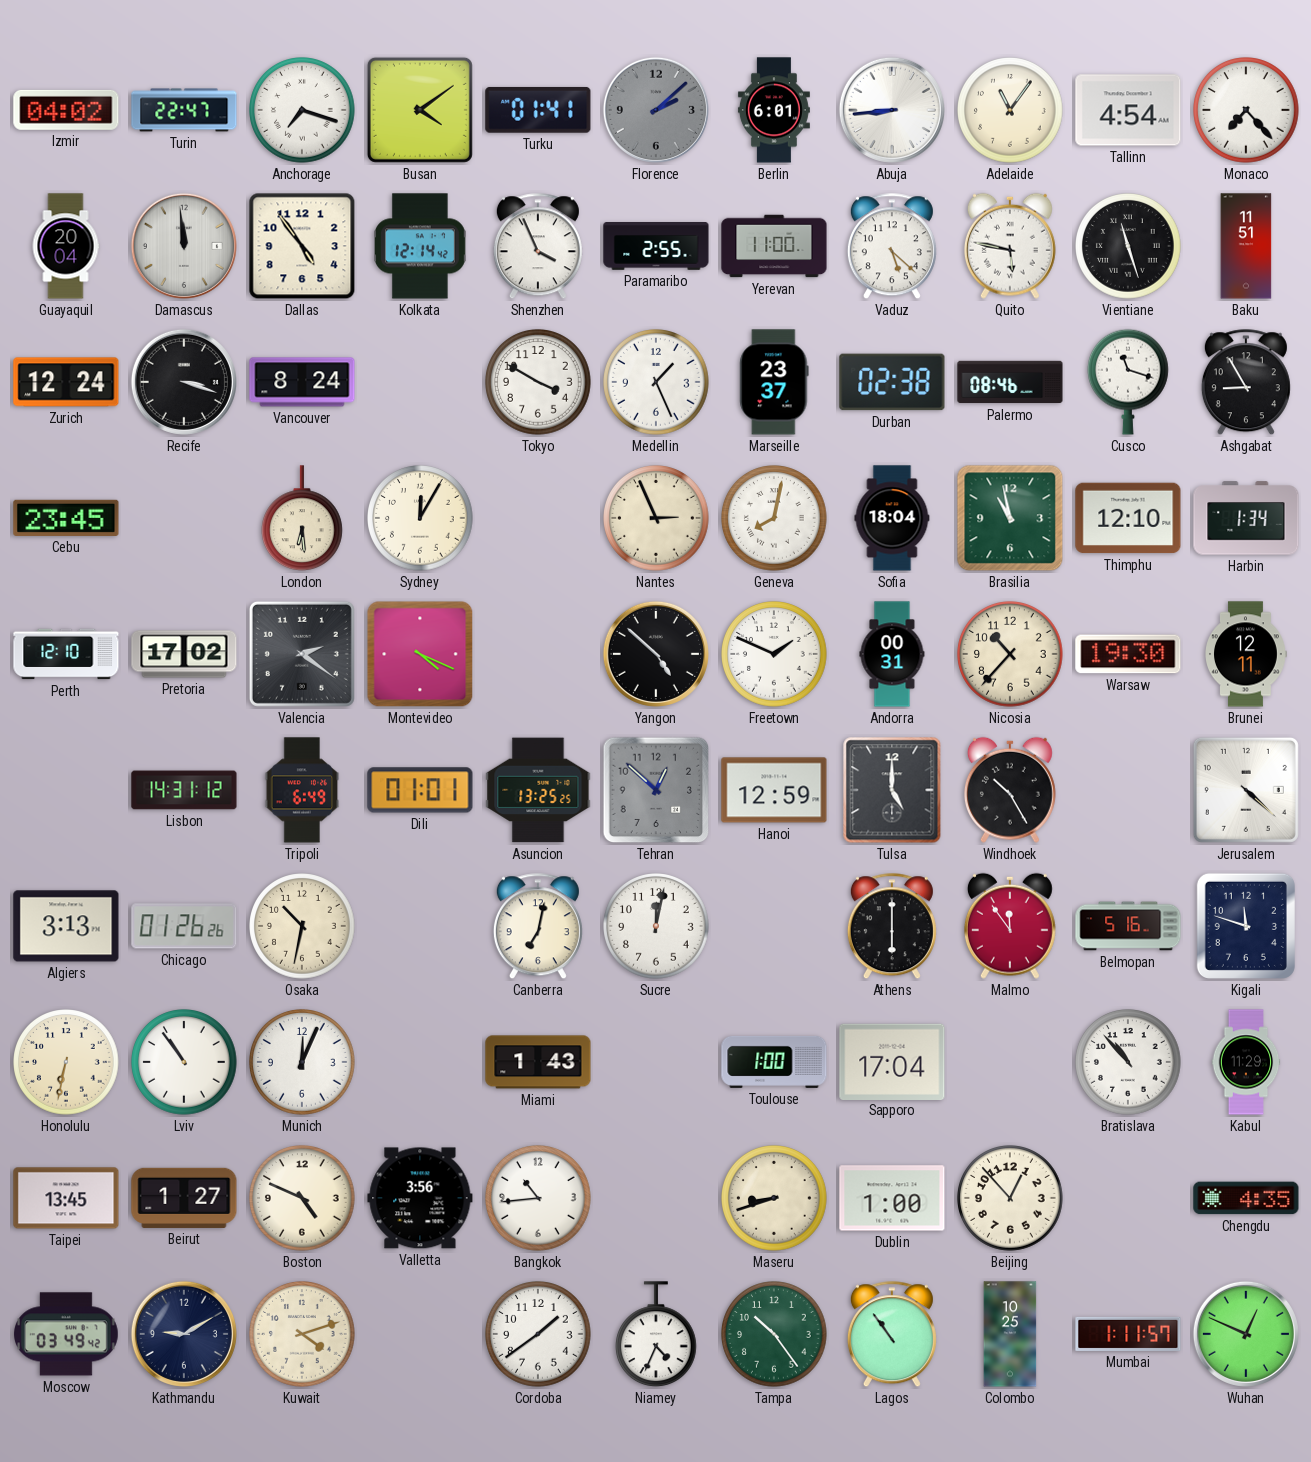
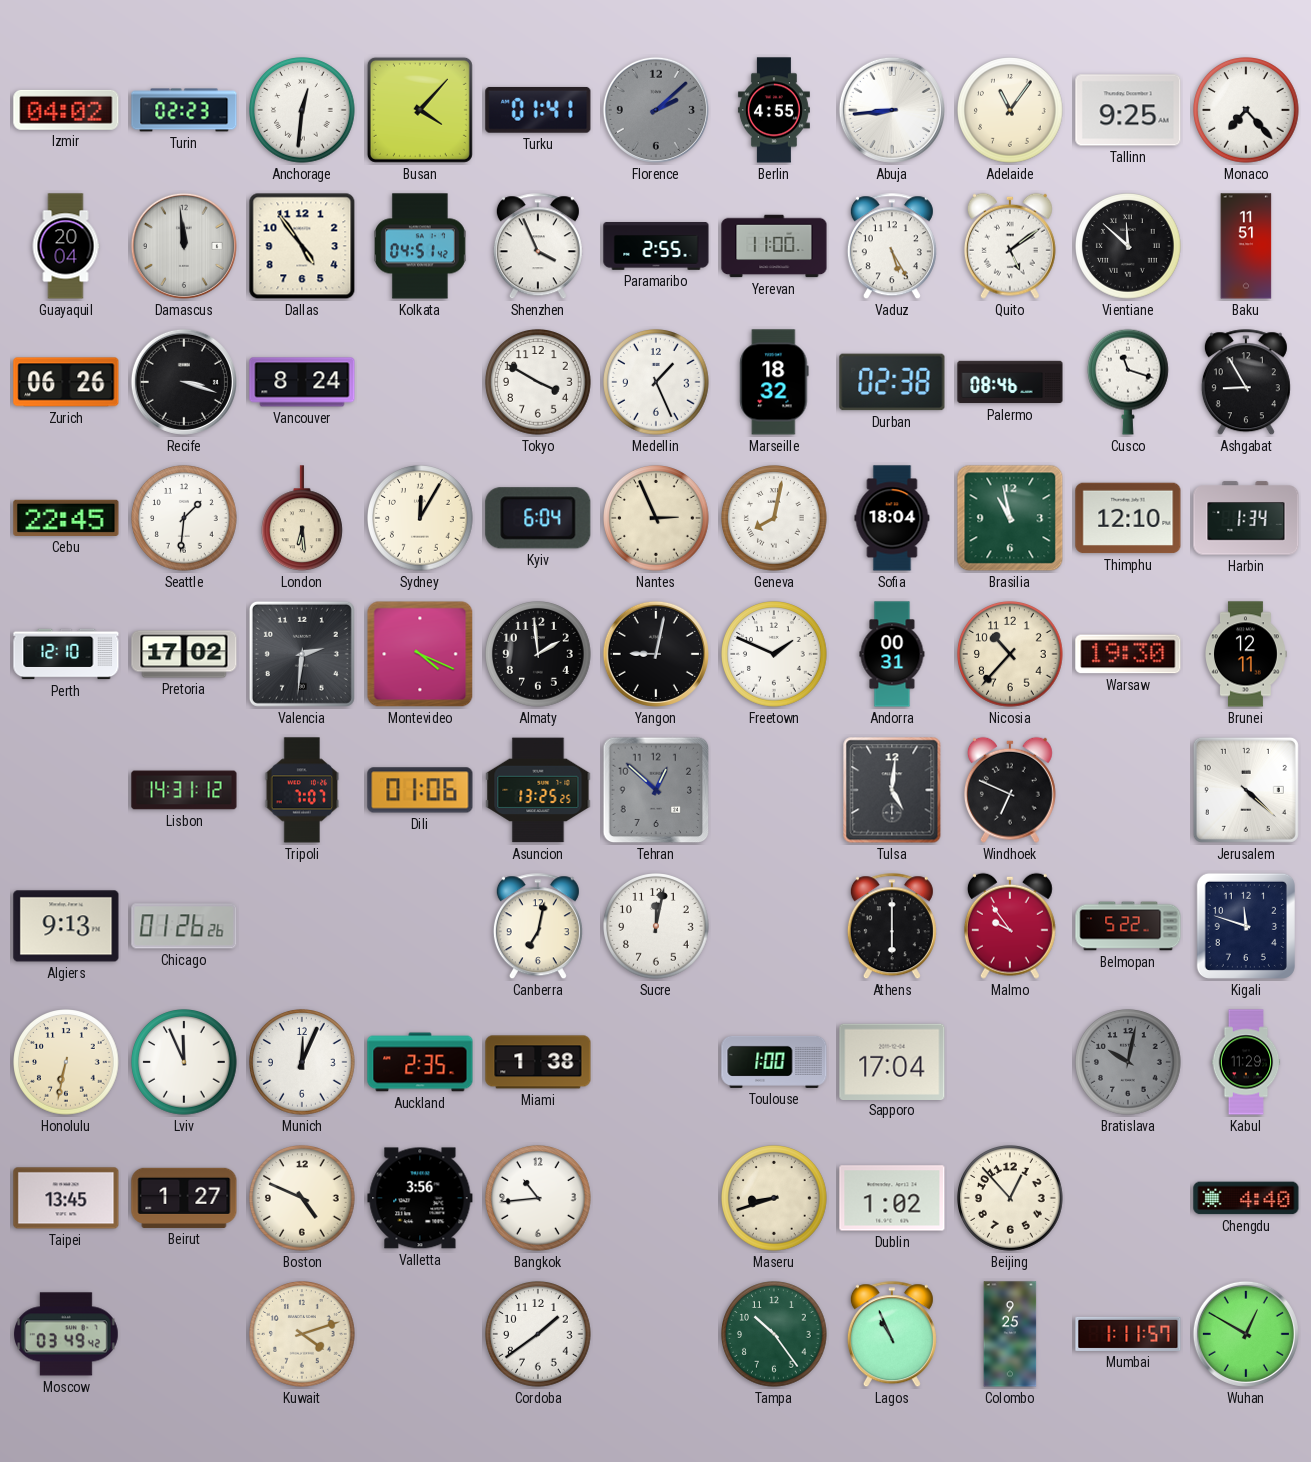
Turin: 22:47 -> 02:23 (184, 110)
Anchorage: 7:18 -> 12:31 (302, 110)
Busan: 4:09 -> 4:07 (420, 110)
Berlin: 6:01 -> 4:55 (774, 110)
Tallinn: 4:54 -> 9:25 (1128, 110)
Kolkata: 12:14 -> 04:51 (421, 246)
Vaduz: 5:22 -> 5:25 (892, 247)
Quito: 5:47 -> 5:09 (1010, 246)
Vientiane: 11:27 -> 11:52 (1128, 246)
Zurich: 12:24 -> 06:26 (66, 382)
Marseille: 23:37 -> 18:32 (774, 382)
Cebu: 23:45 -> 22:45 (66, 518)
Seattle: none -> 1:31 (184, 518)
Kyiv: none -> 6:04 (538, 518)
Valencia: 2:21 -> 2:31 (302, 654)
Almaty: none -> 1:59 (538, 654)
Yangon: 4:52 -> 9:02 (656, 654)
Tripoli: 6:49 -> 7:07 (302, 790)
Dili: 01:01 -> 01:06 (420, 790)
Hanoi: 12:59 -> none (774, 790)
Tulsa: 5:00 -> 5:01 (892, 790)
Windhoek: 10:25 -> 6:49 (1010, 790)
Algiers: 3:13 -> 9:13 (66, 926)
Osaka: 10:32 -> none (302, 926)
Malmo: 11:54 -> 9:54 (1010, 926)
Belmopan: 5:16 -> 5:22 (1128, 926)
Lviv: 10:54 -> 11:56 (184, 1062)
Auckland: none -> 2:35 (420, 1062)
Miami: 1:43 -> 1:38 (538, 1062)
Bratislava: 10:53 -> 10:02 (1128, 1062)
Bratislava dial: white -> grey (1128, 1062)
Dublin: 1:00 -> 1:02 (892, 1198)
Chengdu: 4:35 -> 4:40 (1246, 1198)
Kathmandu: 9:10 -> none (184, 1334)
Niamey: 4:34 -> none (657, 1335)
Lagos: 10:54 -> 10:56 (892, 1335)
Colombo: 10:25 -> 9:25 (1010, 1334)
Wuhan: 12:49 -> 12:50 (1246, 1334)
